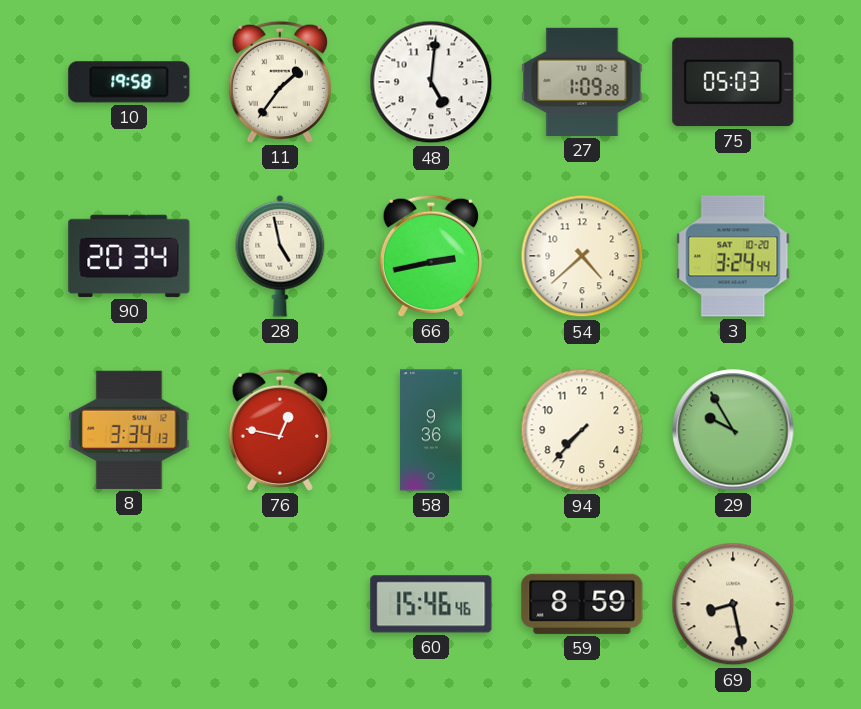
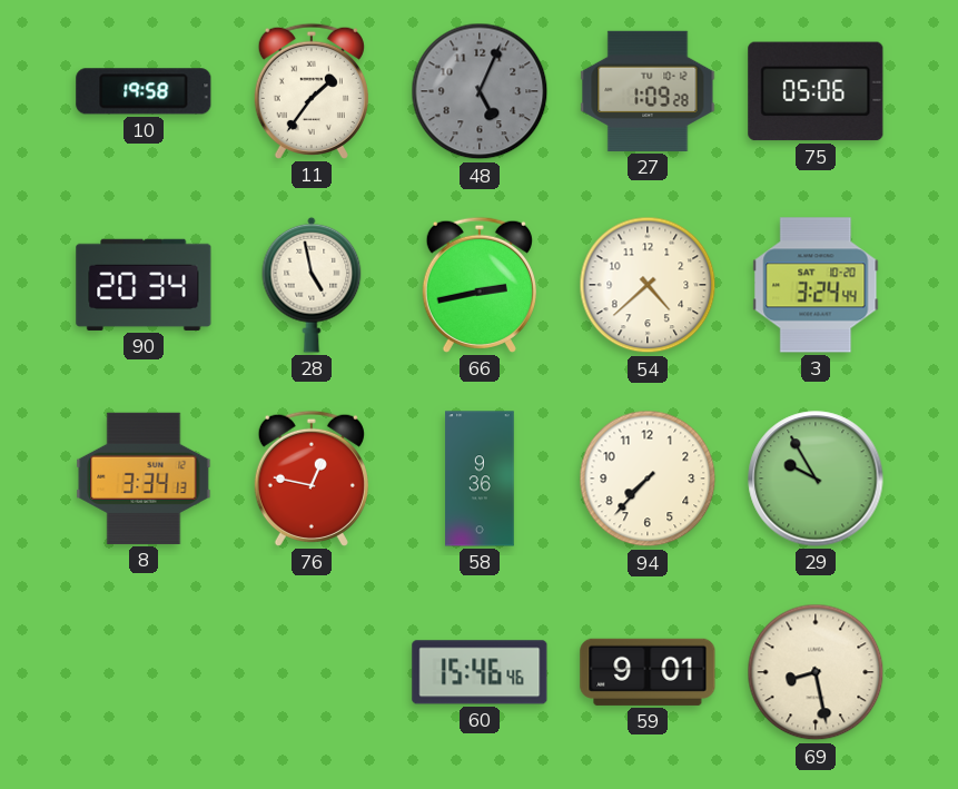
48: 5:01 -> 5:04 (480, 91)
48 dial: white -> grey (480, 91)
75: 05:03 -> 05:06 (816, 91)
59: 8:59 -> 9:01 (648, 672)
